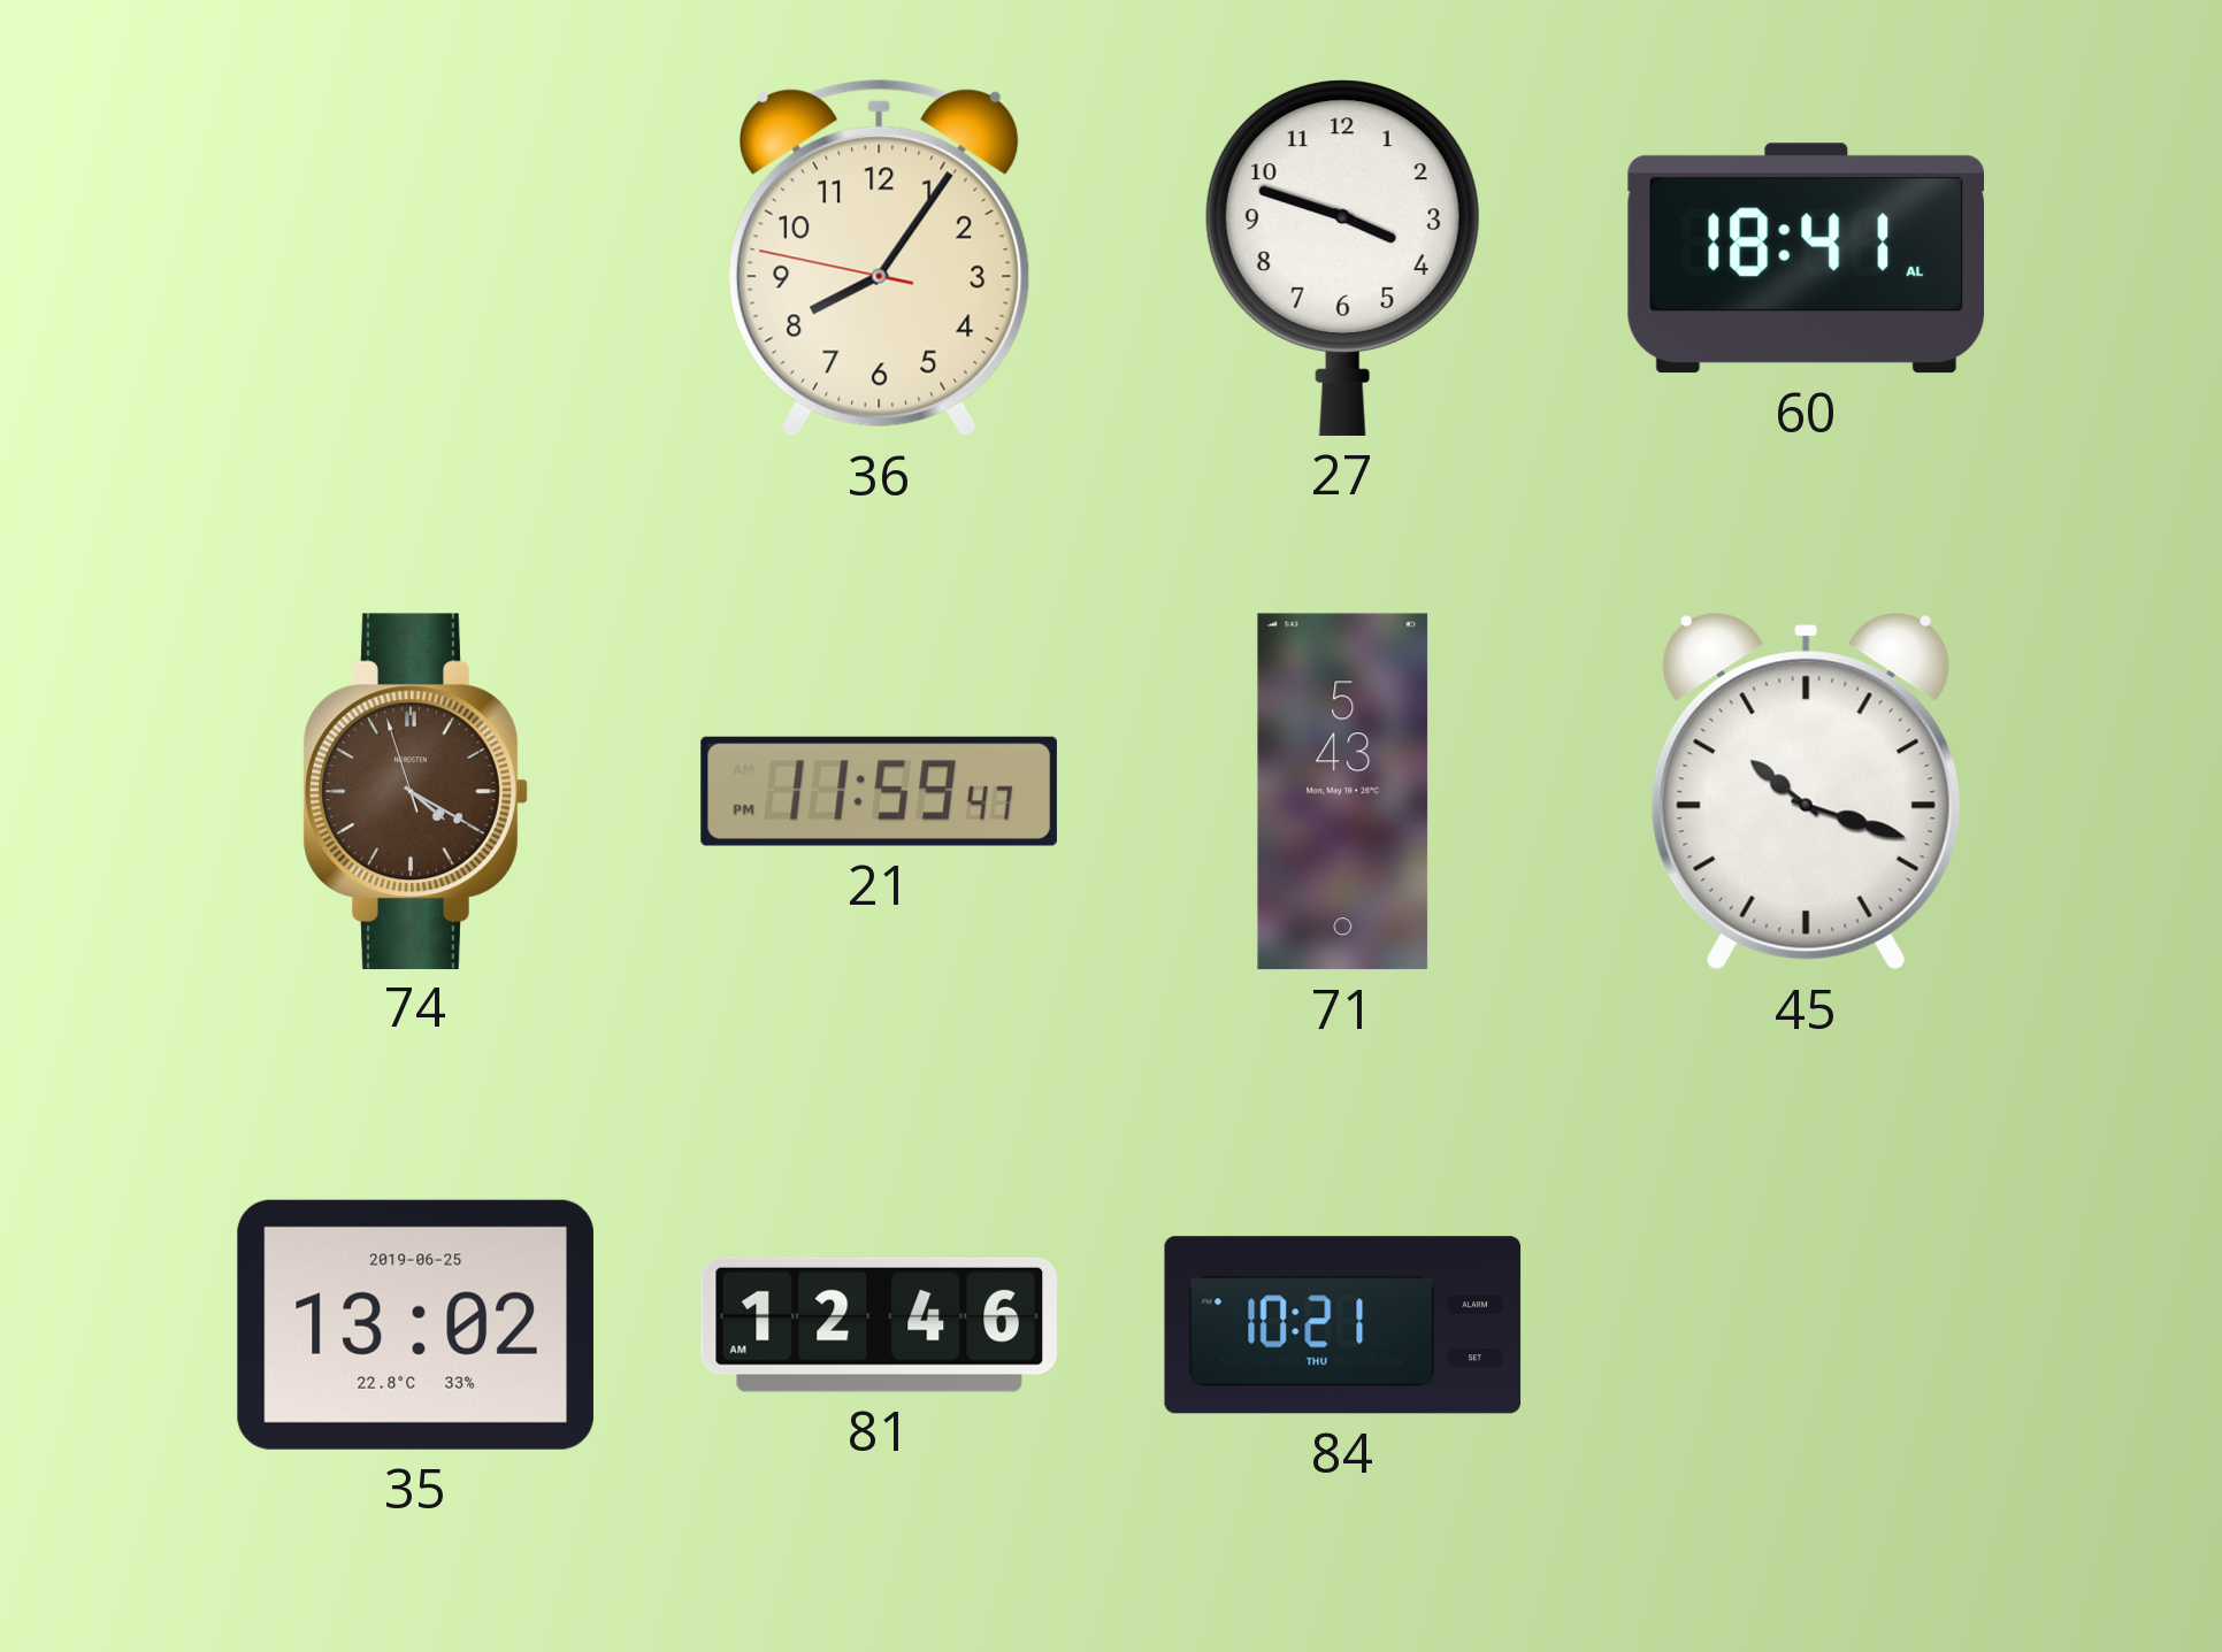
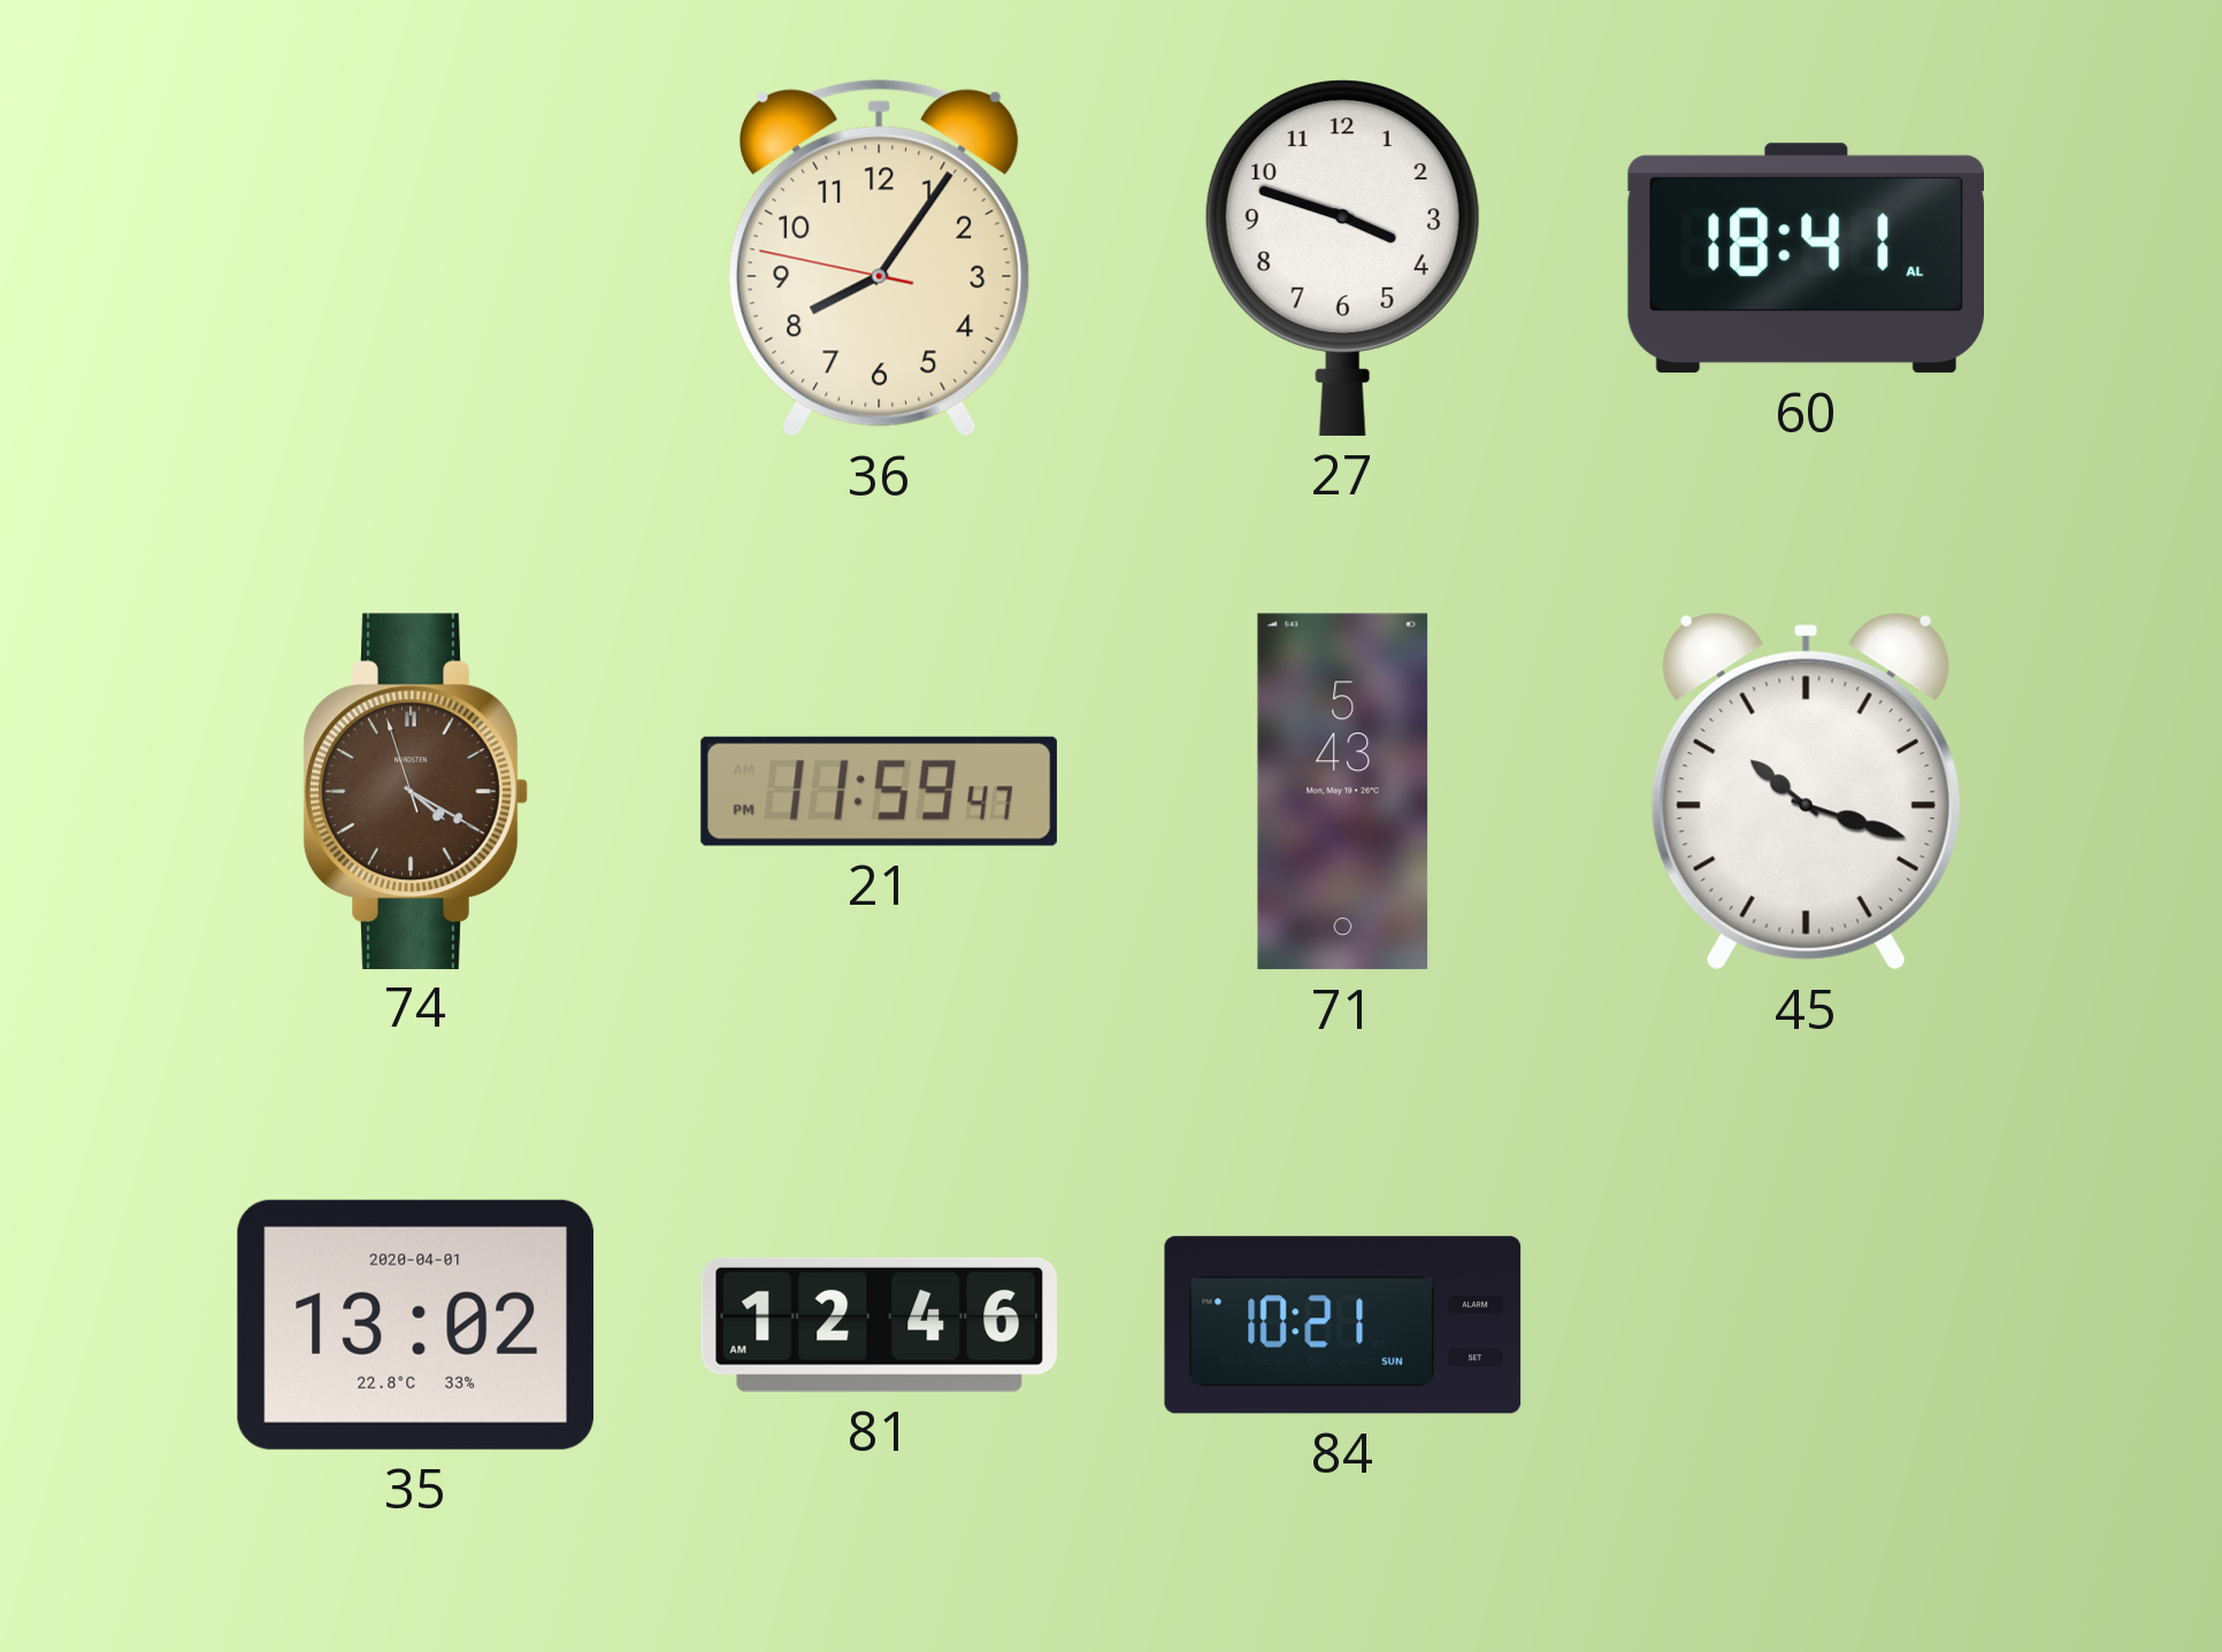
35 date: 2019-06-25 -> 2020-04-01 (415, 1324)
84 date: THU -> SUN (1343, 1326)
